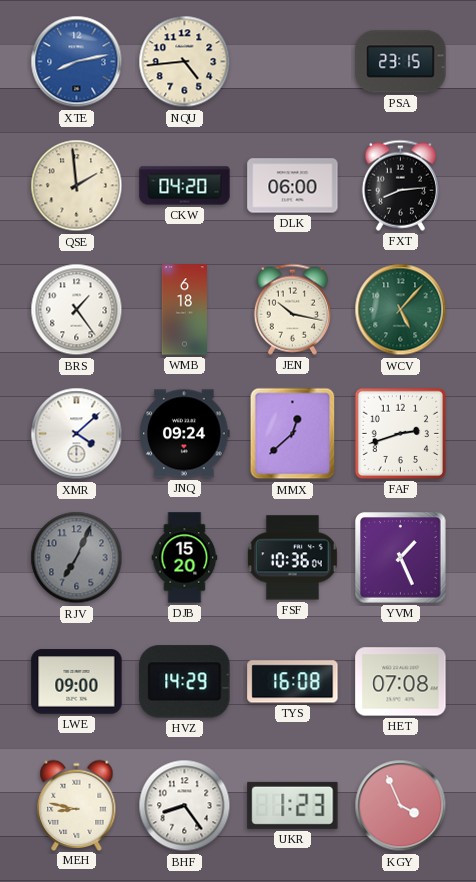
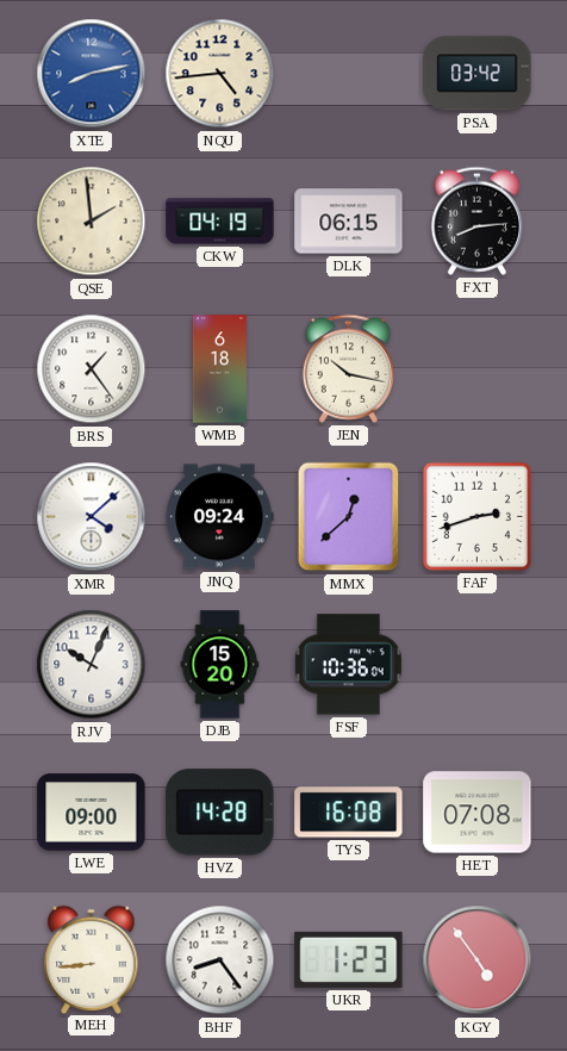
PSA: 23:15 -> 03:42 (478, 74)
CKW: 04:20 -> 04:19 (220, 222)
DLK: 06:00 -> 06:15 (349, 222)
WCV: 5:07 -> none (401, 310)
RJV: 7:04 -> 10:04 (92, 665)
RJV dial: grey -> white (92, 665)
YVM: 1:26 -> none (401, 558)
HVZ: 14:29 -> 14:28 (220, 813)
MEH: 8:47 -> 8:44 (92, 959)
KGY: 3:56 -> 4:54 (478, 960)
